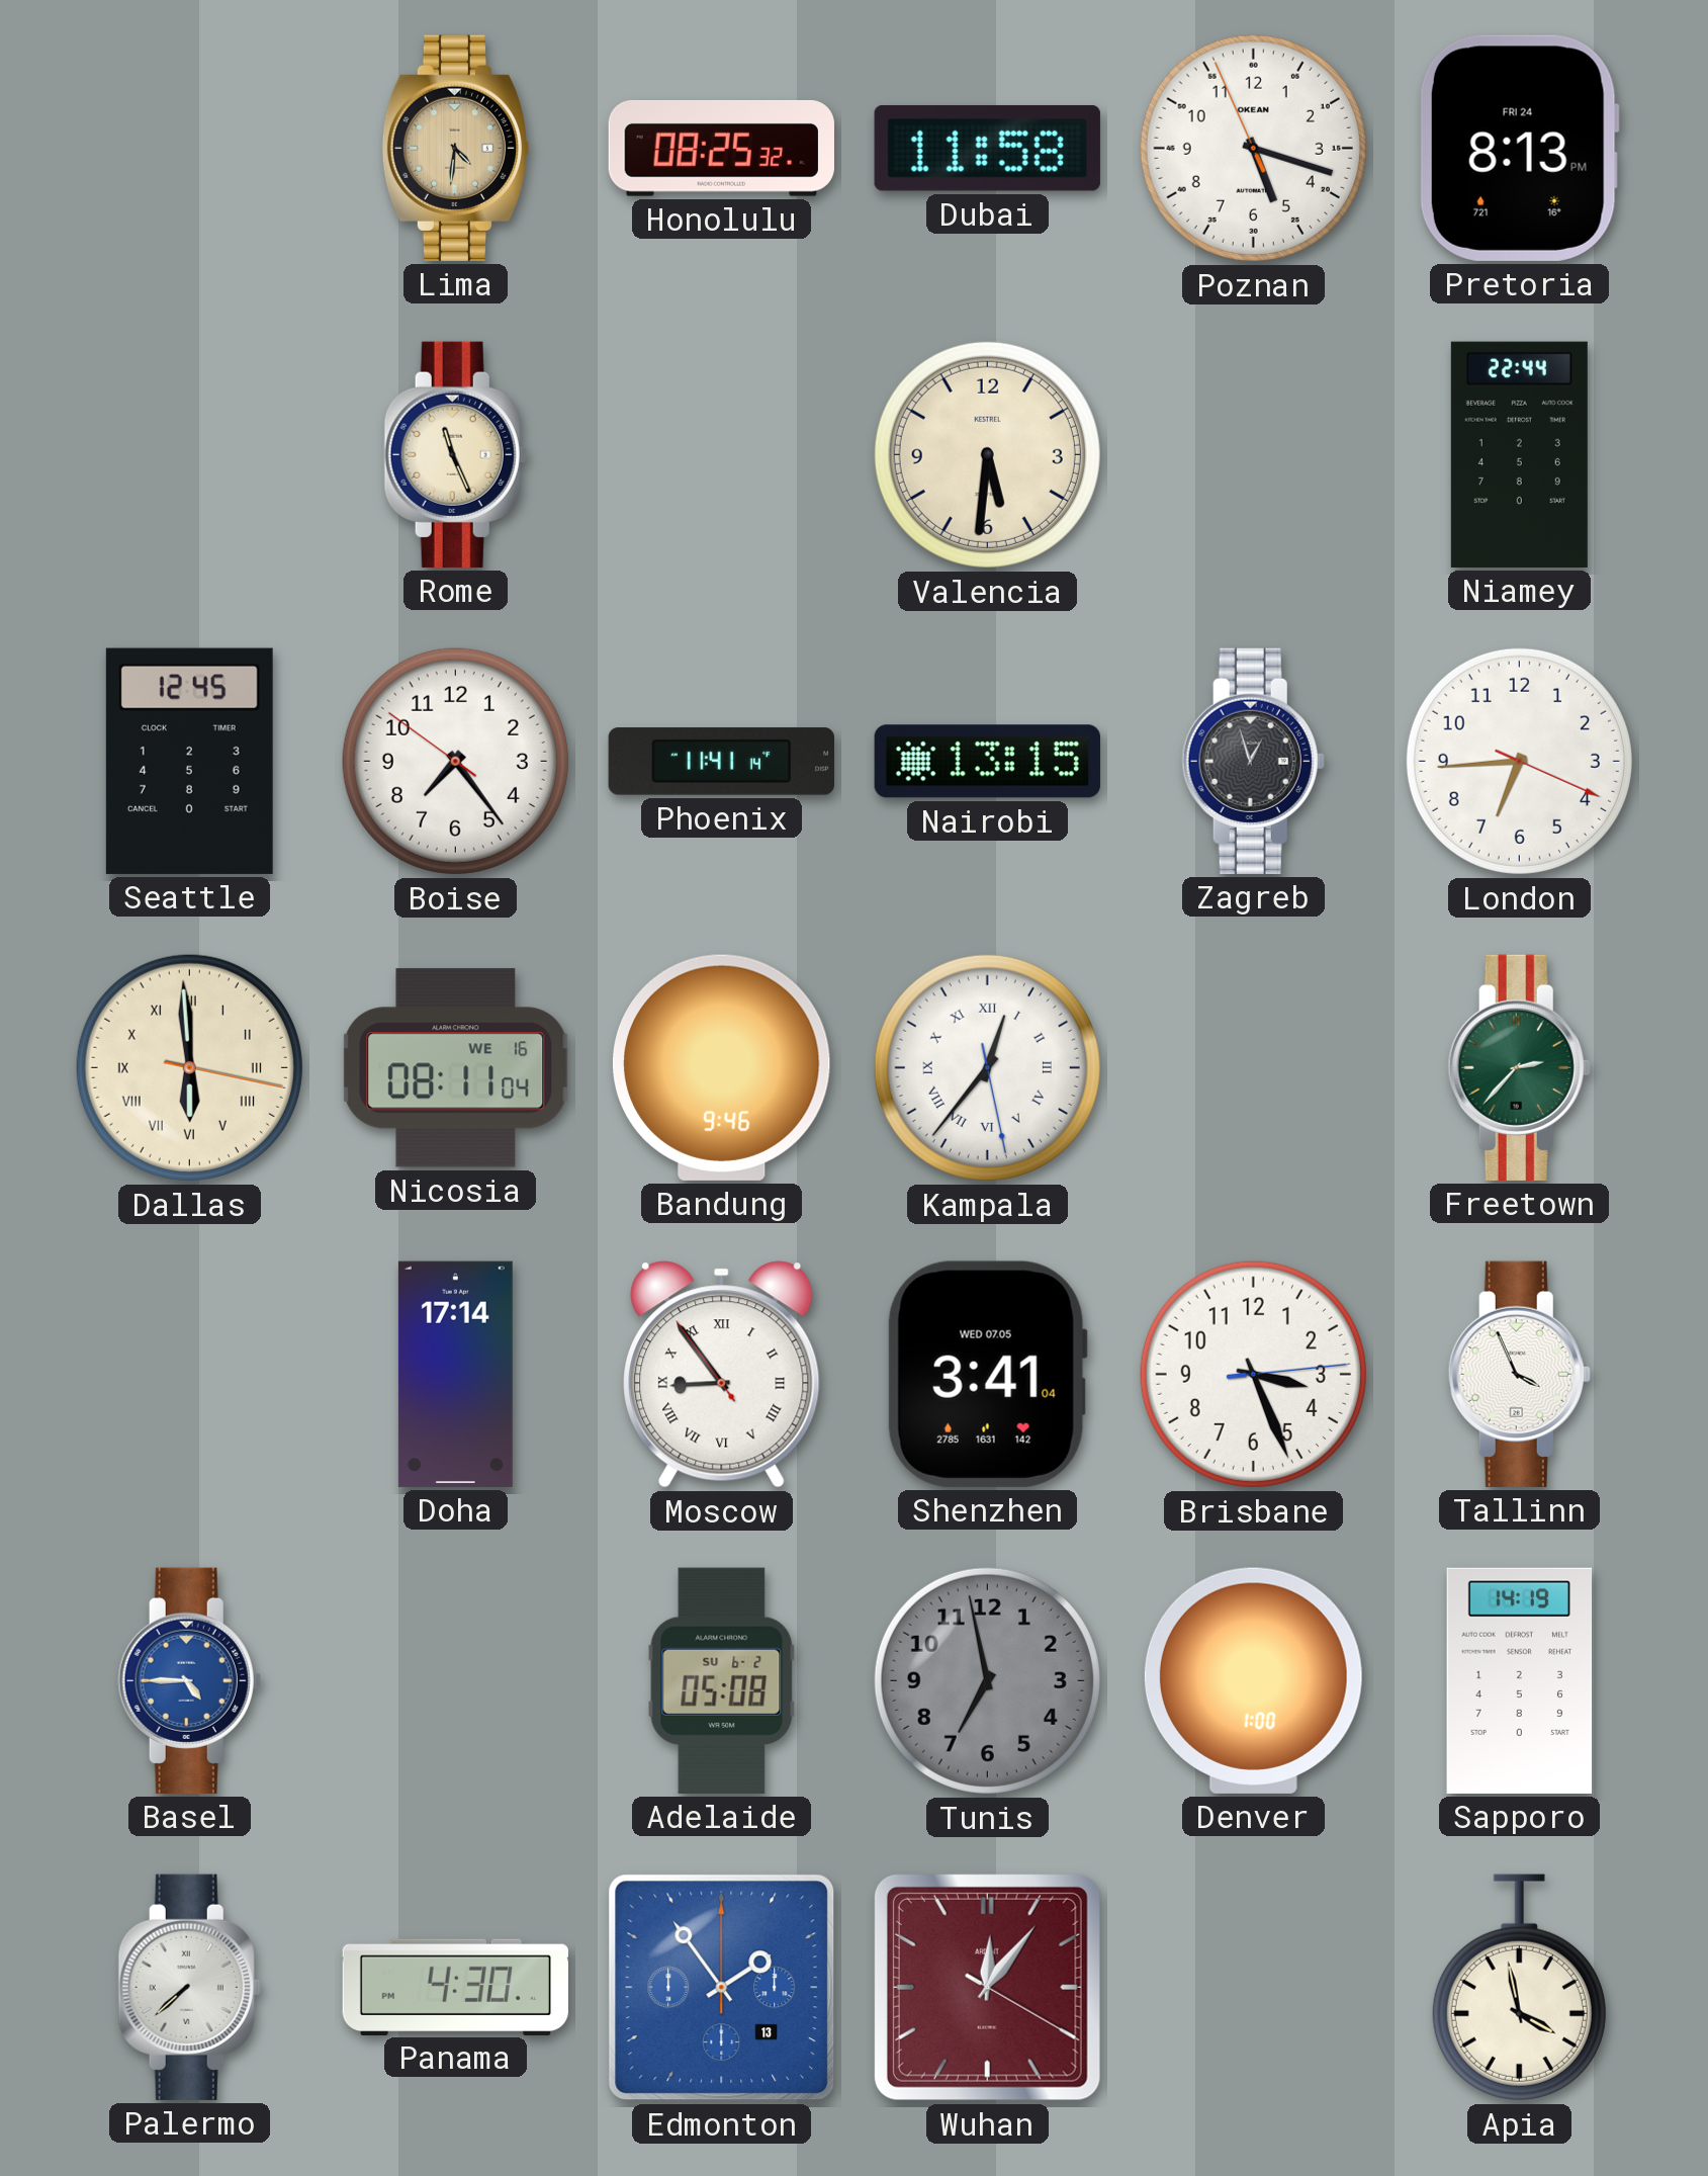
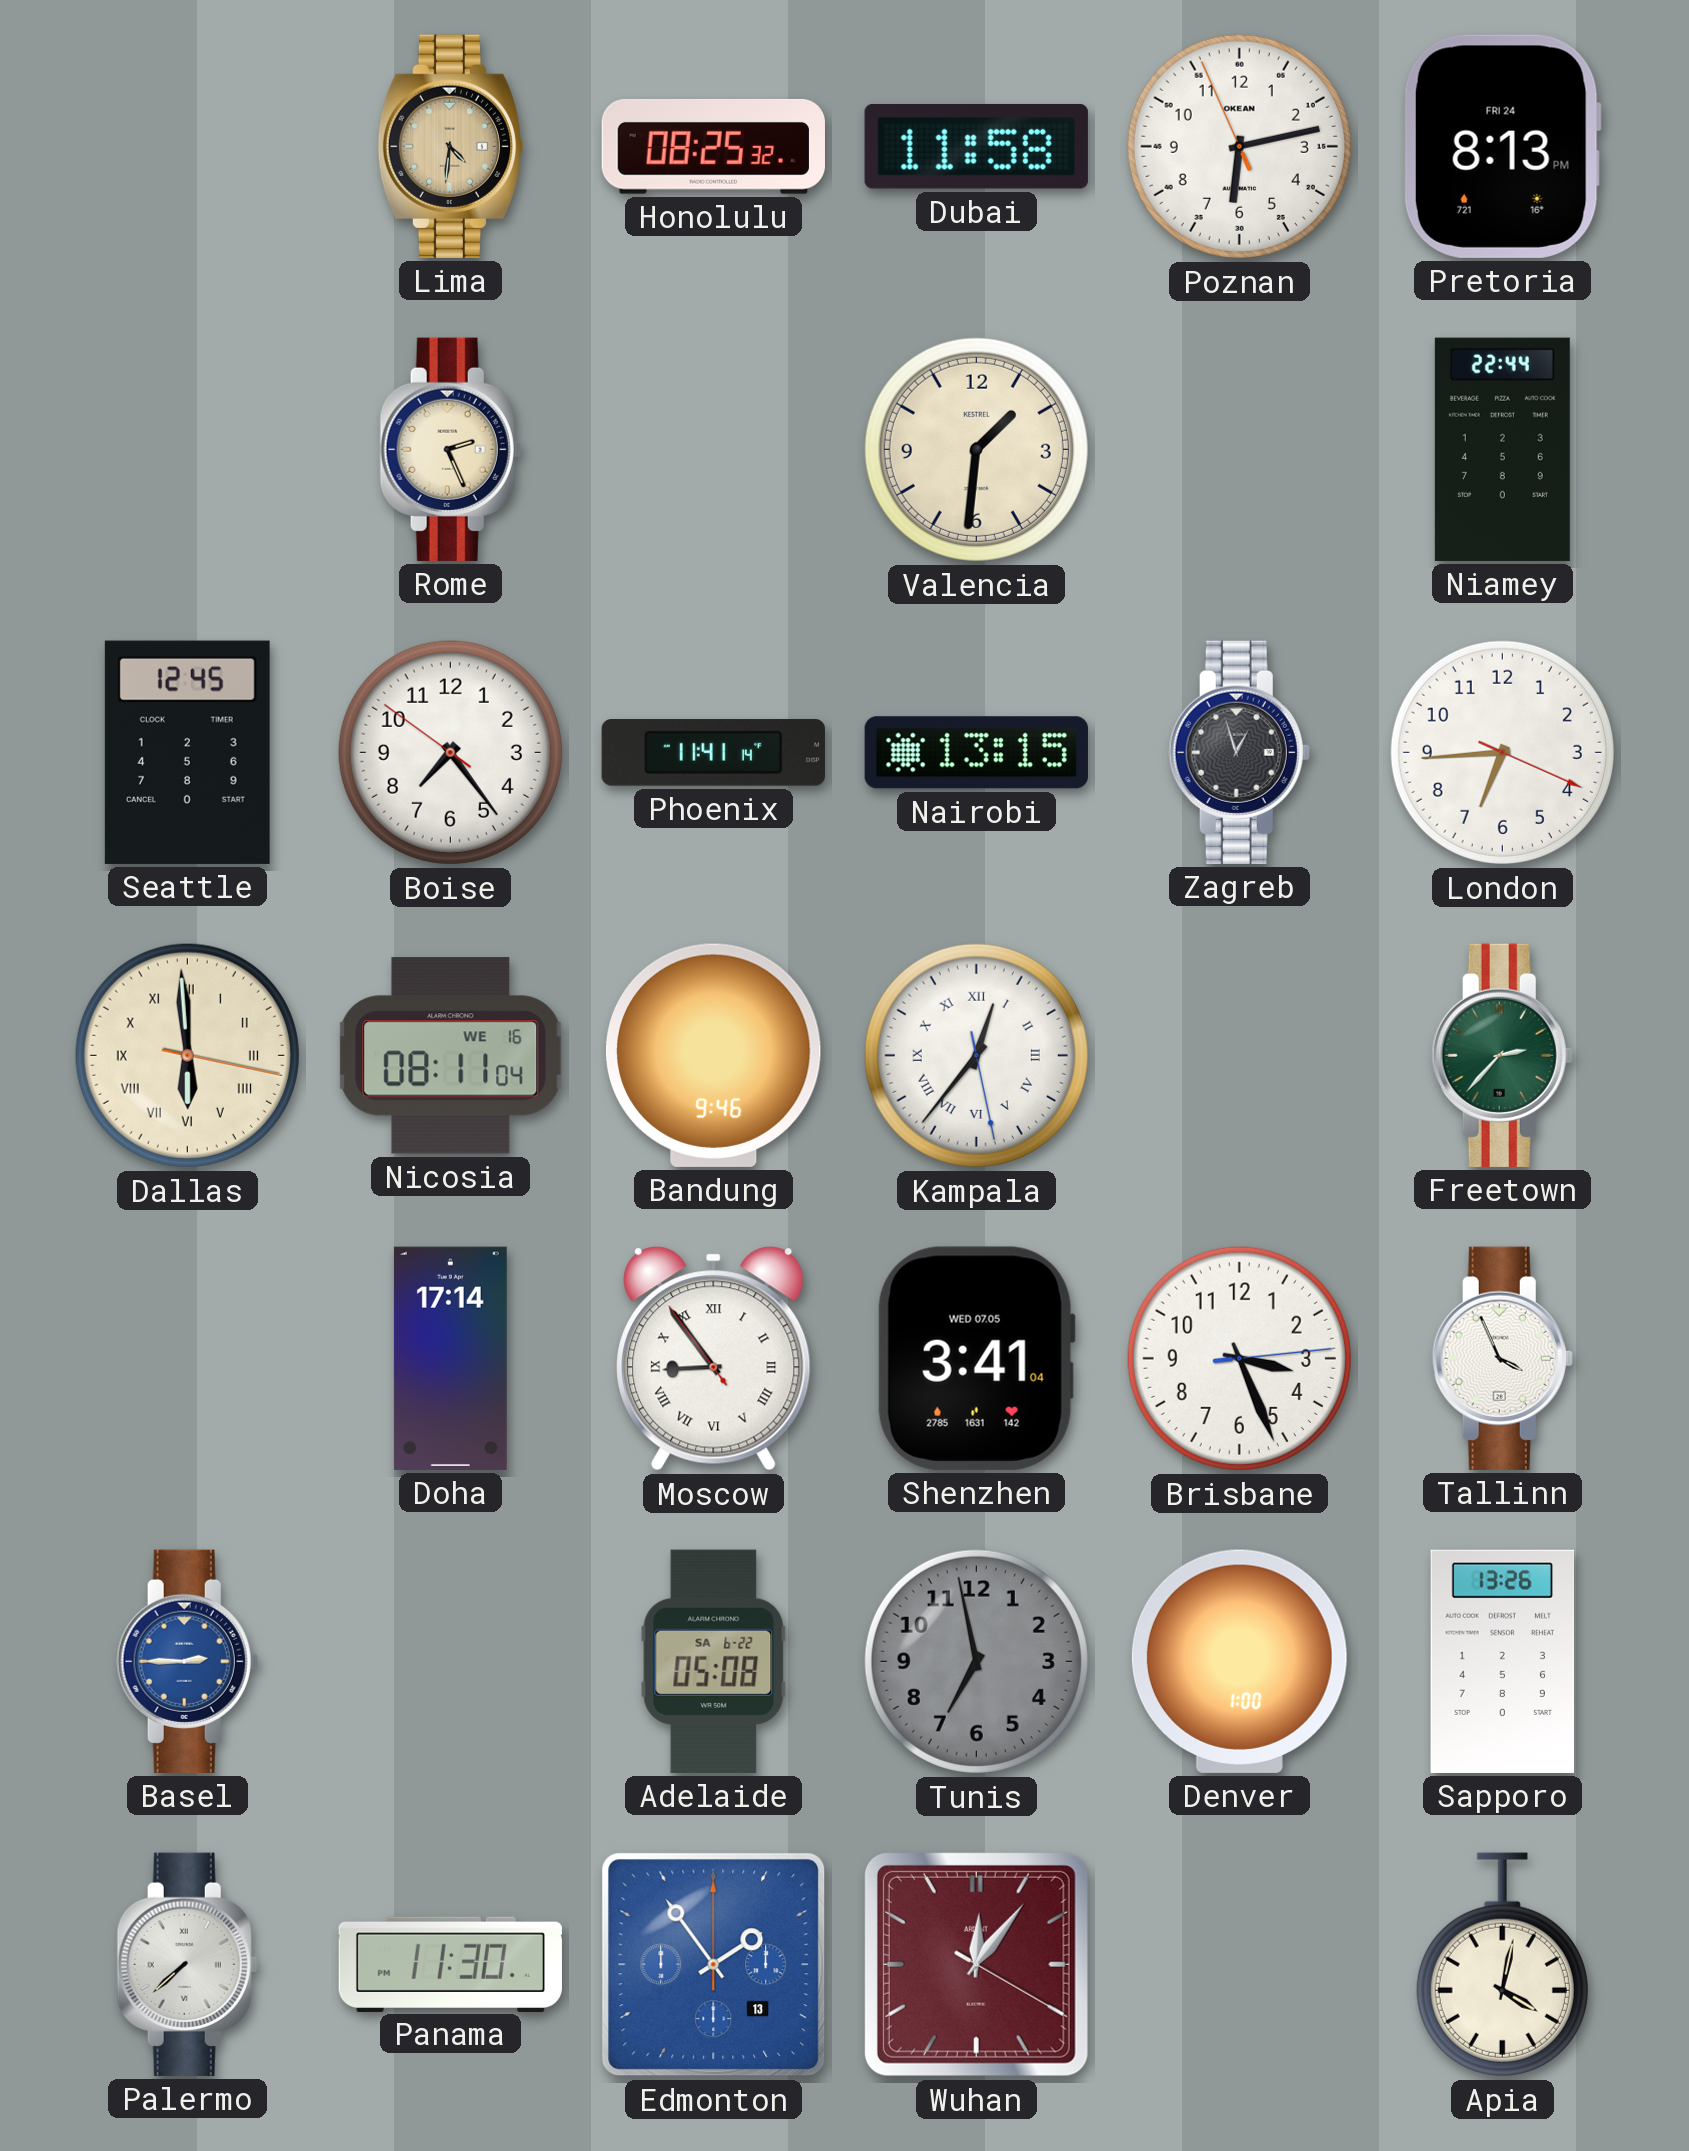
Poznan: 5:17 -> 6:12 (1239, 146)
Rome: 11:26 -> 2:26 (450, 449)
Valencia: 5:31 -> 1:31 (976, 449)
Basel: 4:45 -> 2:45 (187, 1661)
Adelaide date: SU 6-2 -> SA 6-22 (714, 1661)
Sapporo: 14:19 -> 13:26 (1503, 1661)
Panama: 4:30 -> 11:30 (450, 1964)
Apia: 3:58 -> 4:02 (1502, 1965)
